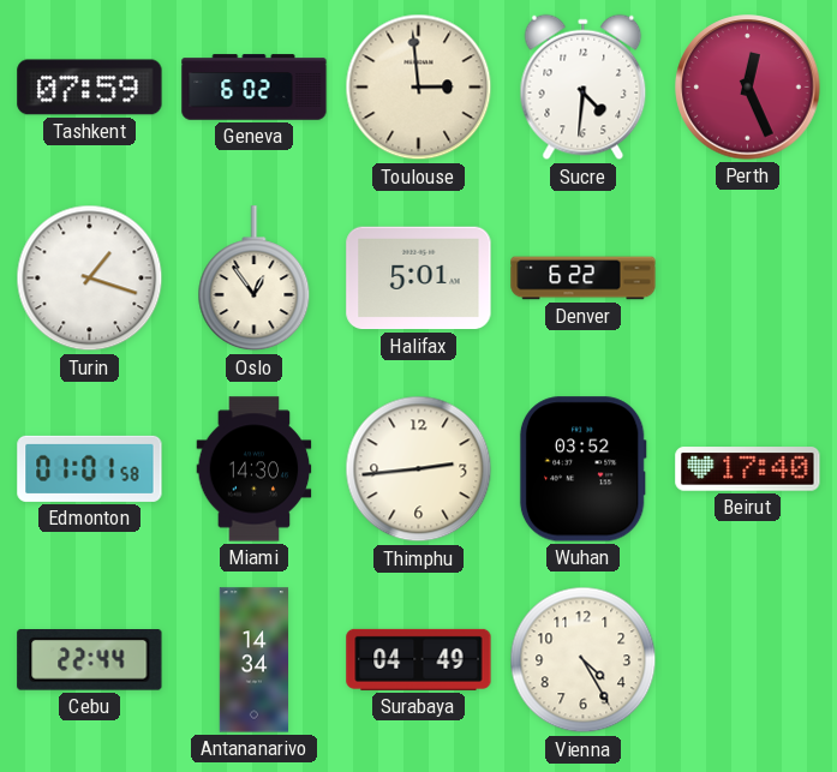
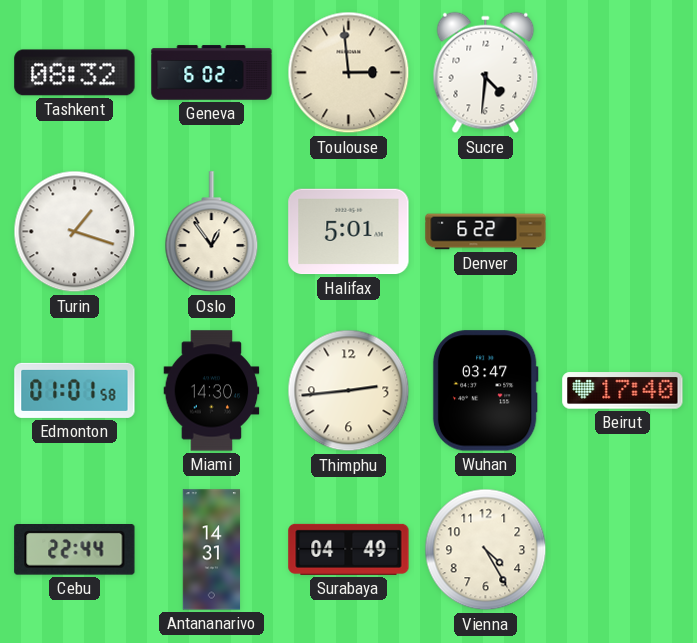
Tashkent: 07:59 -> 08:32 (75, 73)
Perth: 12:26 -> none (748, 88)
Wuhan: 03:52 -> 03:47 (485, 391)
Antananarivo: 14:34 -> 14:31 (212, 550)
